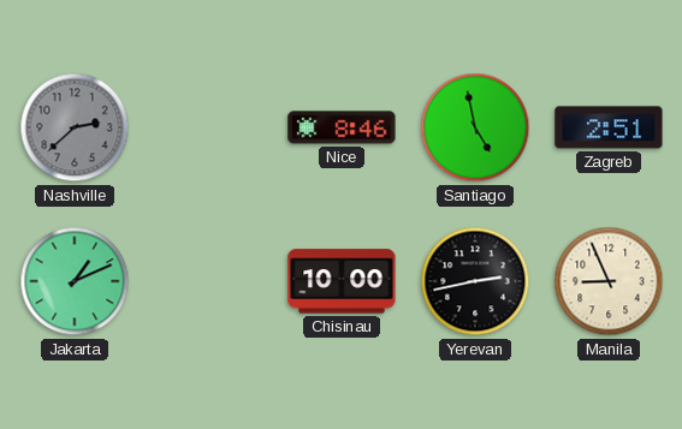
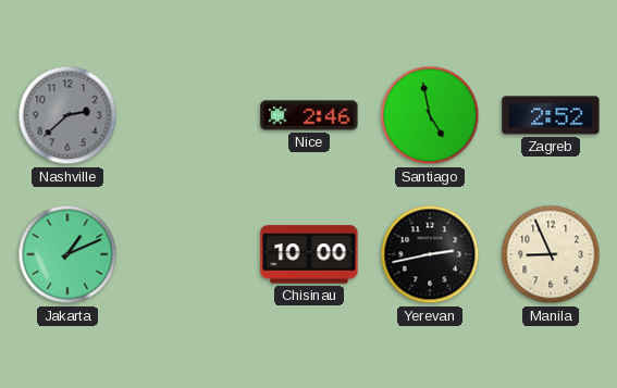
Nice: 8:46 -> 2:46 (309, 115)
Zagreb: 2:51 -> 2:52 (551, 115)
